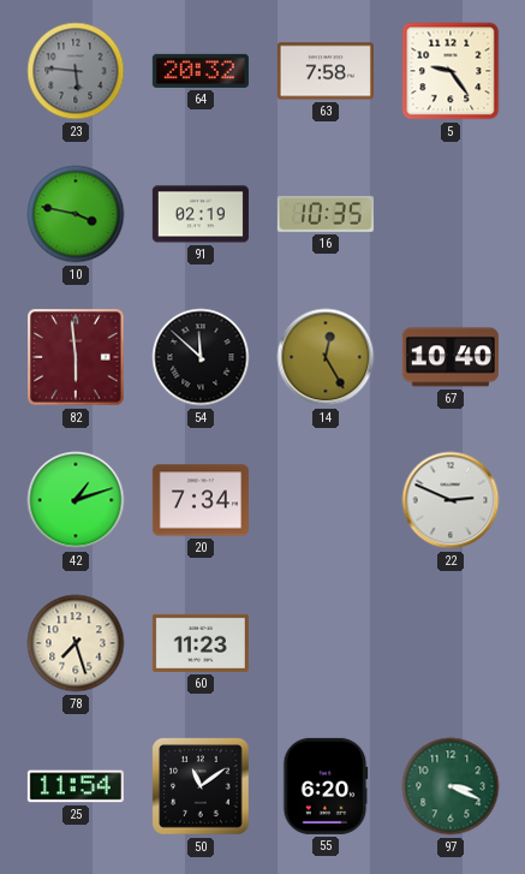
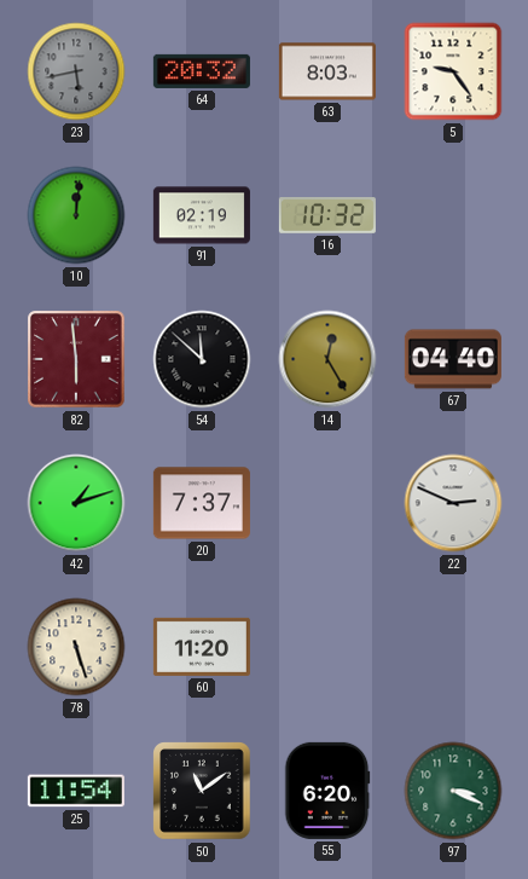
23: 5:46 -> 5:43 (76, 71)
63: 7:58 -> 8:03 (327, 71)
10: 3:47 -> 12:01 (76, 215)
16: 10:35 -> 10:32 (327, 216)
67: 10:40 -> 04:40 (453, 359)
20: 7:34 -> 7:37 (202, 503)
78: 7:27 -> 5:27 (76, 647)
60: 11:23 -> 11:20 (202, 647)
